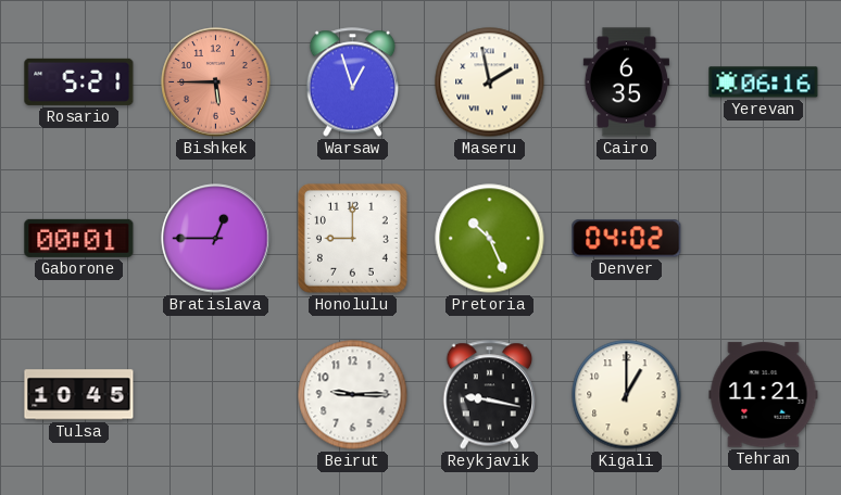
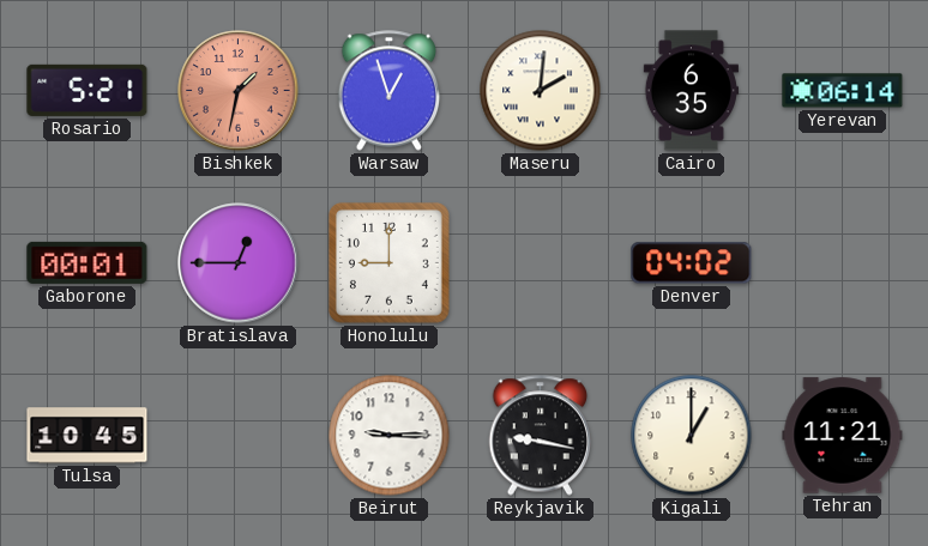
Bishkek: 5:45 -> 1:32 (239, 91)
Maseru: 1:58 -> 2:01 (541, 91)
Yerevan: 06:16 -> 06:14 (843, 91)
Pretoria: 10:26 -> none (490, 239)
